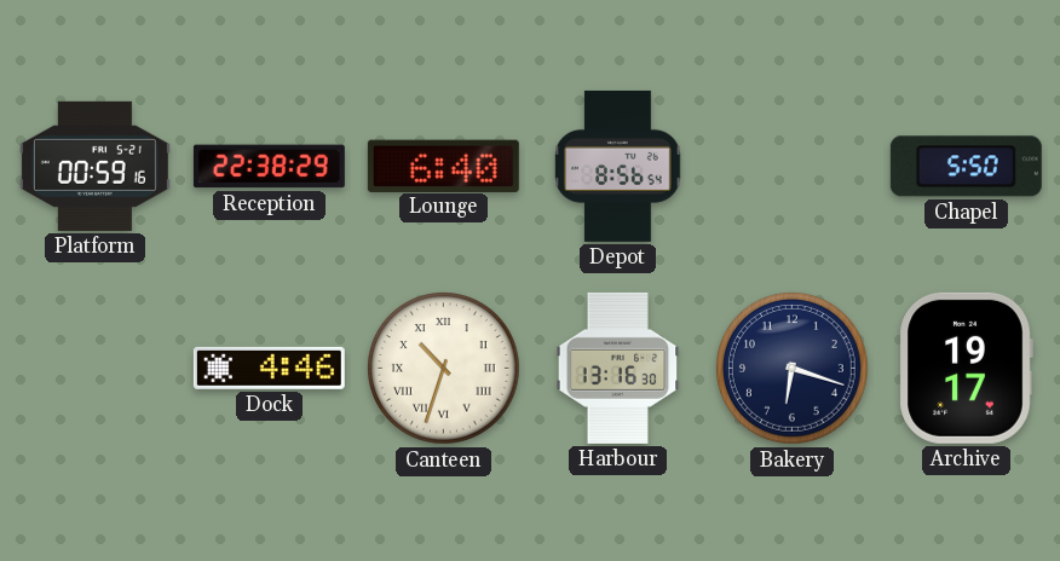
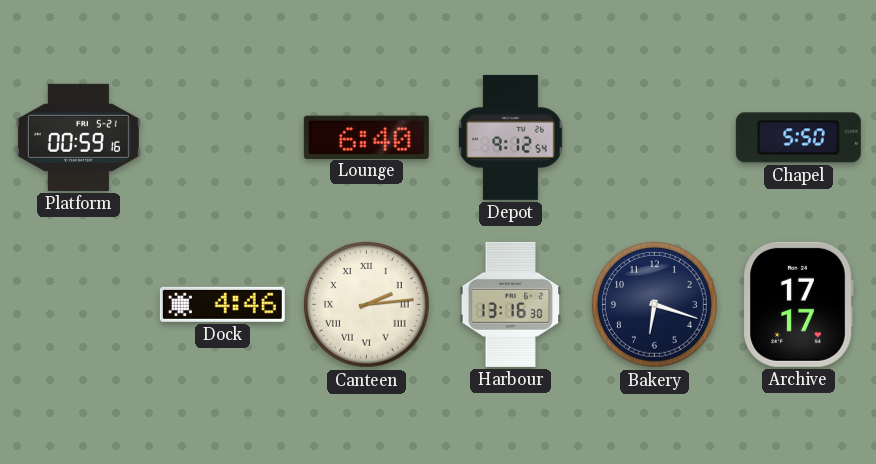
Reception: 22:38 -> none (269, 167)
Depot: 8:56 -> 9:12 (511, 137)
Canteen: 10:33 -> 2:14 (367, 305)
Archive: 19:17 -> 17:17 (798, 304)
